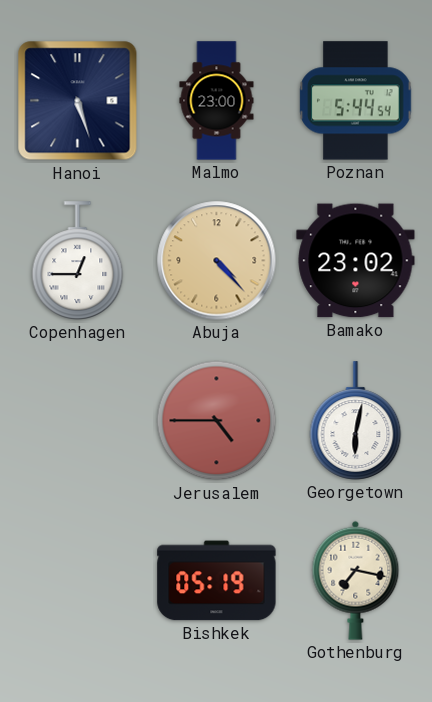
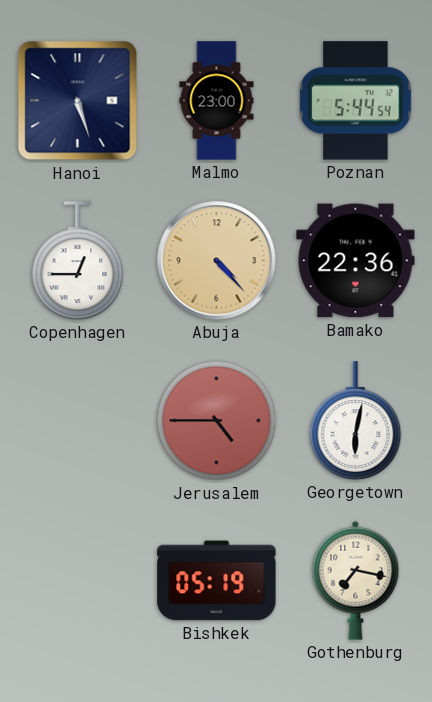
Bamako: 23:02 -> 22:36 (356, 261)
